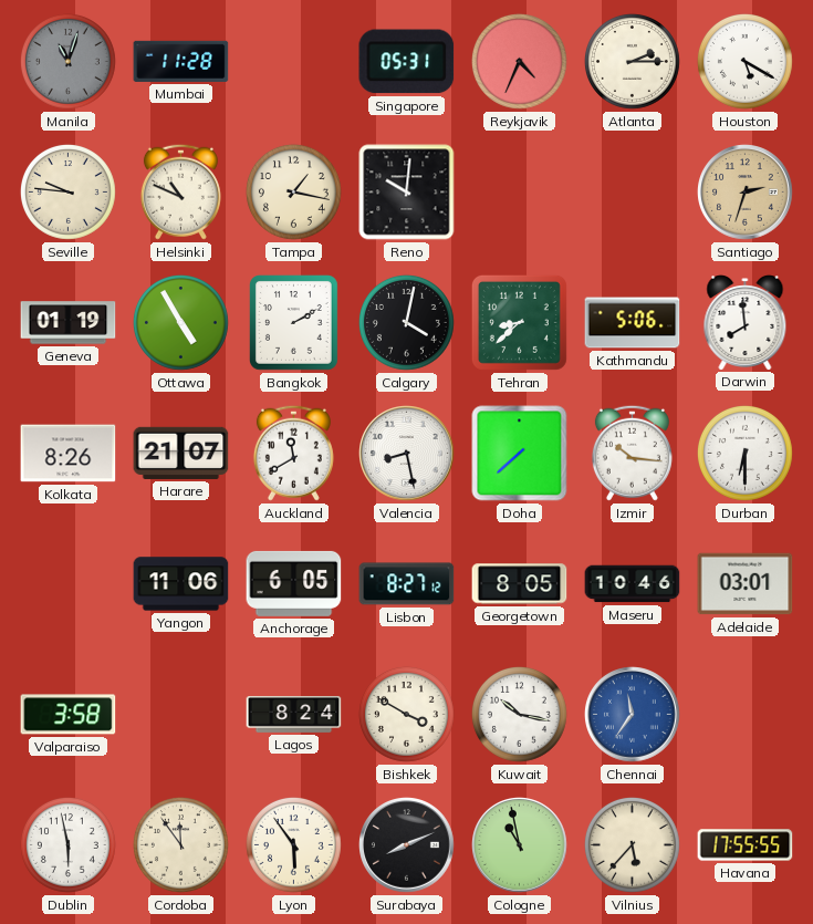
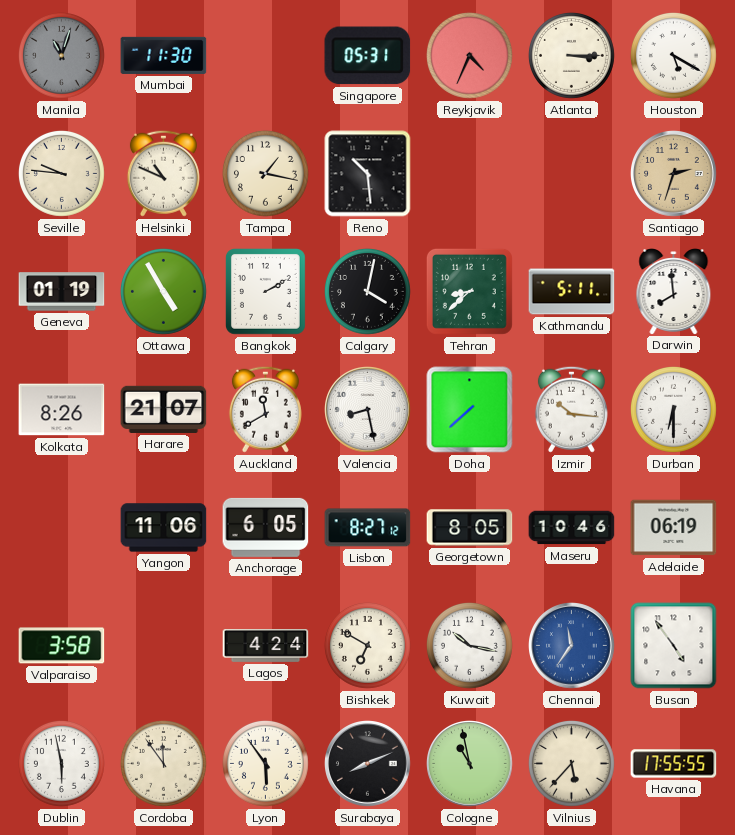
Mumbai: 11:28 -> 11:30 (164, 55)
Atlanta: 2:15 -> 3:15 (571, 55)
Reno: 10:01 -> 10:29 (368, 174)
Kathmandu: 5:06 -> 5:11 (572, 292)
Adelaide: 03:01 -> 06:19 (674, 528)
Lagos: 8:24 -> 4:24 (266, 646)
Bishkek: 3:50 -> 6:50 (367, 645)
Busan: none -> 4:54 (674, 646)
